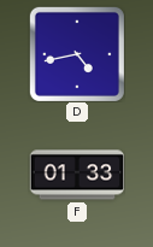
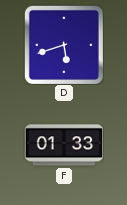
D: 4:43 -> 5:42 (64, 45)
